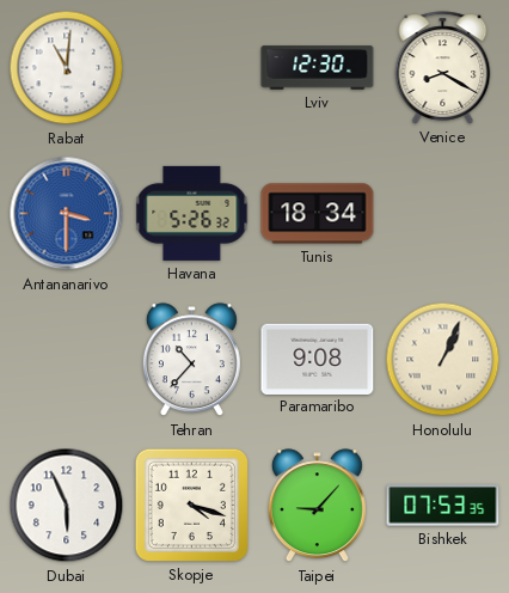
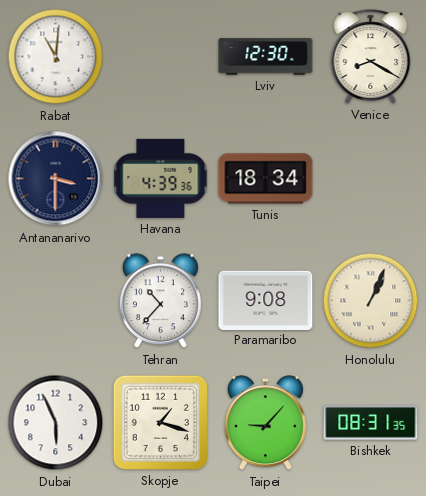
Antananarivo dial: blue -> navy (56, 179)
Havana: 5:26 -> 4:39 (161, 178)
Skopje: 4:18 -> 1:18 (160, 422)
Bishkek: 07:53 -> 08:31 (371, 423)
